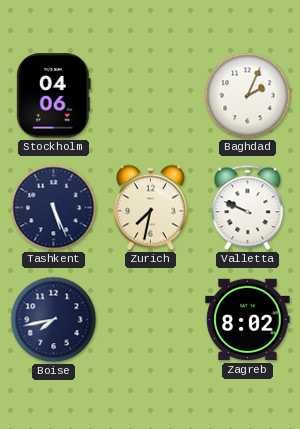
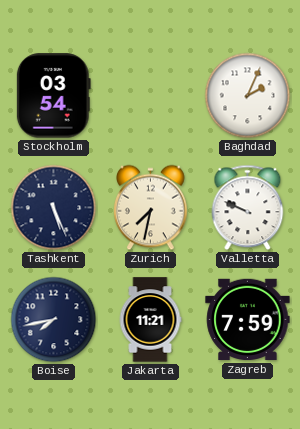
Stockholm: 04:06 -> 03:54 (53, 96)
Jakarta: none -> 11:21 (150, 320)
Zagreb: 8:02 -> 7:59 (248, 320)
